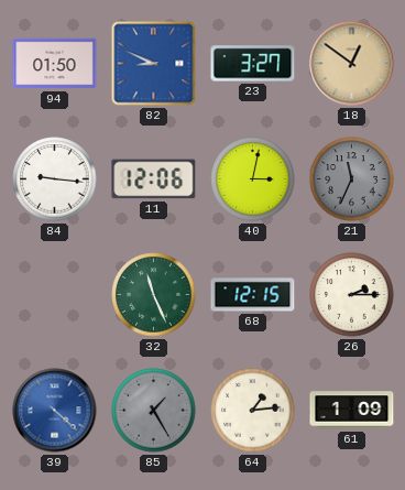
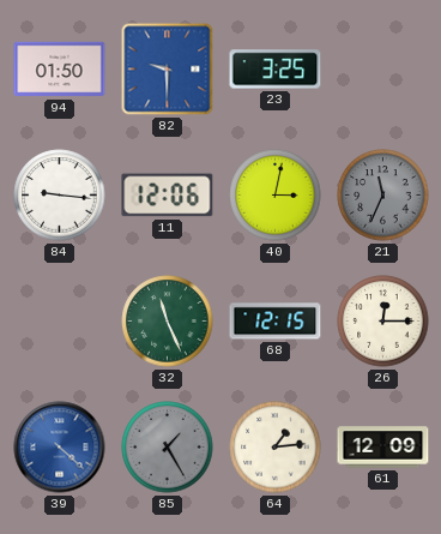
82: 8:49 -> 9:30 (168, 70)
23: 3:27 -> 3:25 (276, 70)
18: 12:51 -> none (352, 64)
26: 2:15 -> 12:15 (383, 322)
61: 1:09 -> 12:09 (383, 448)
